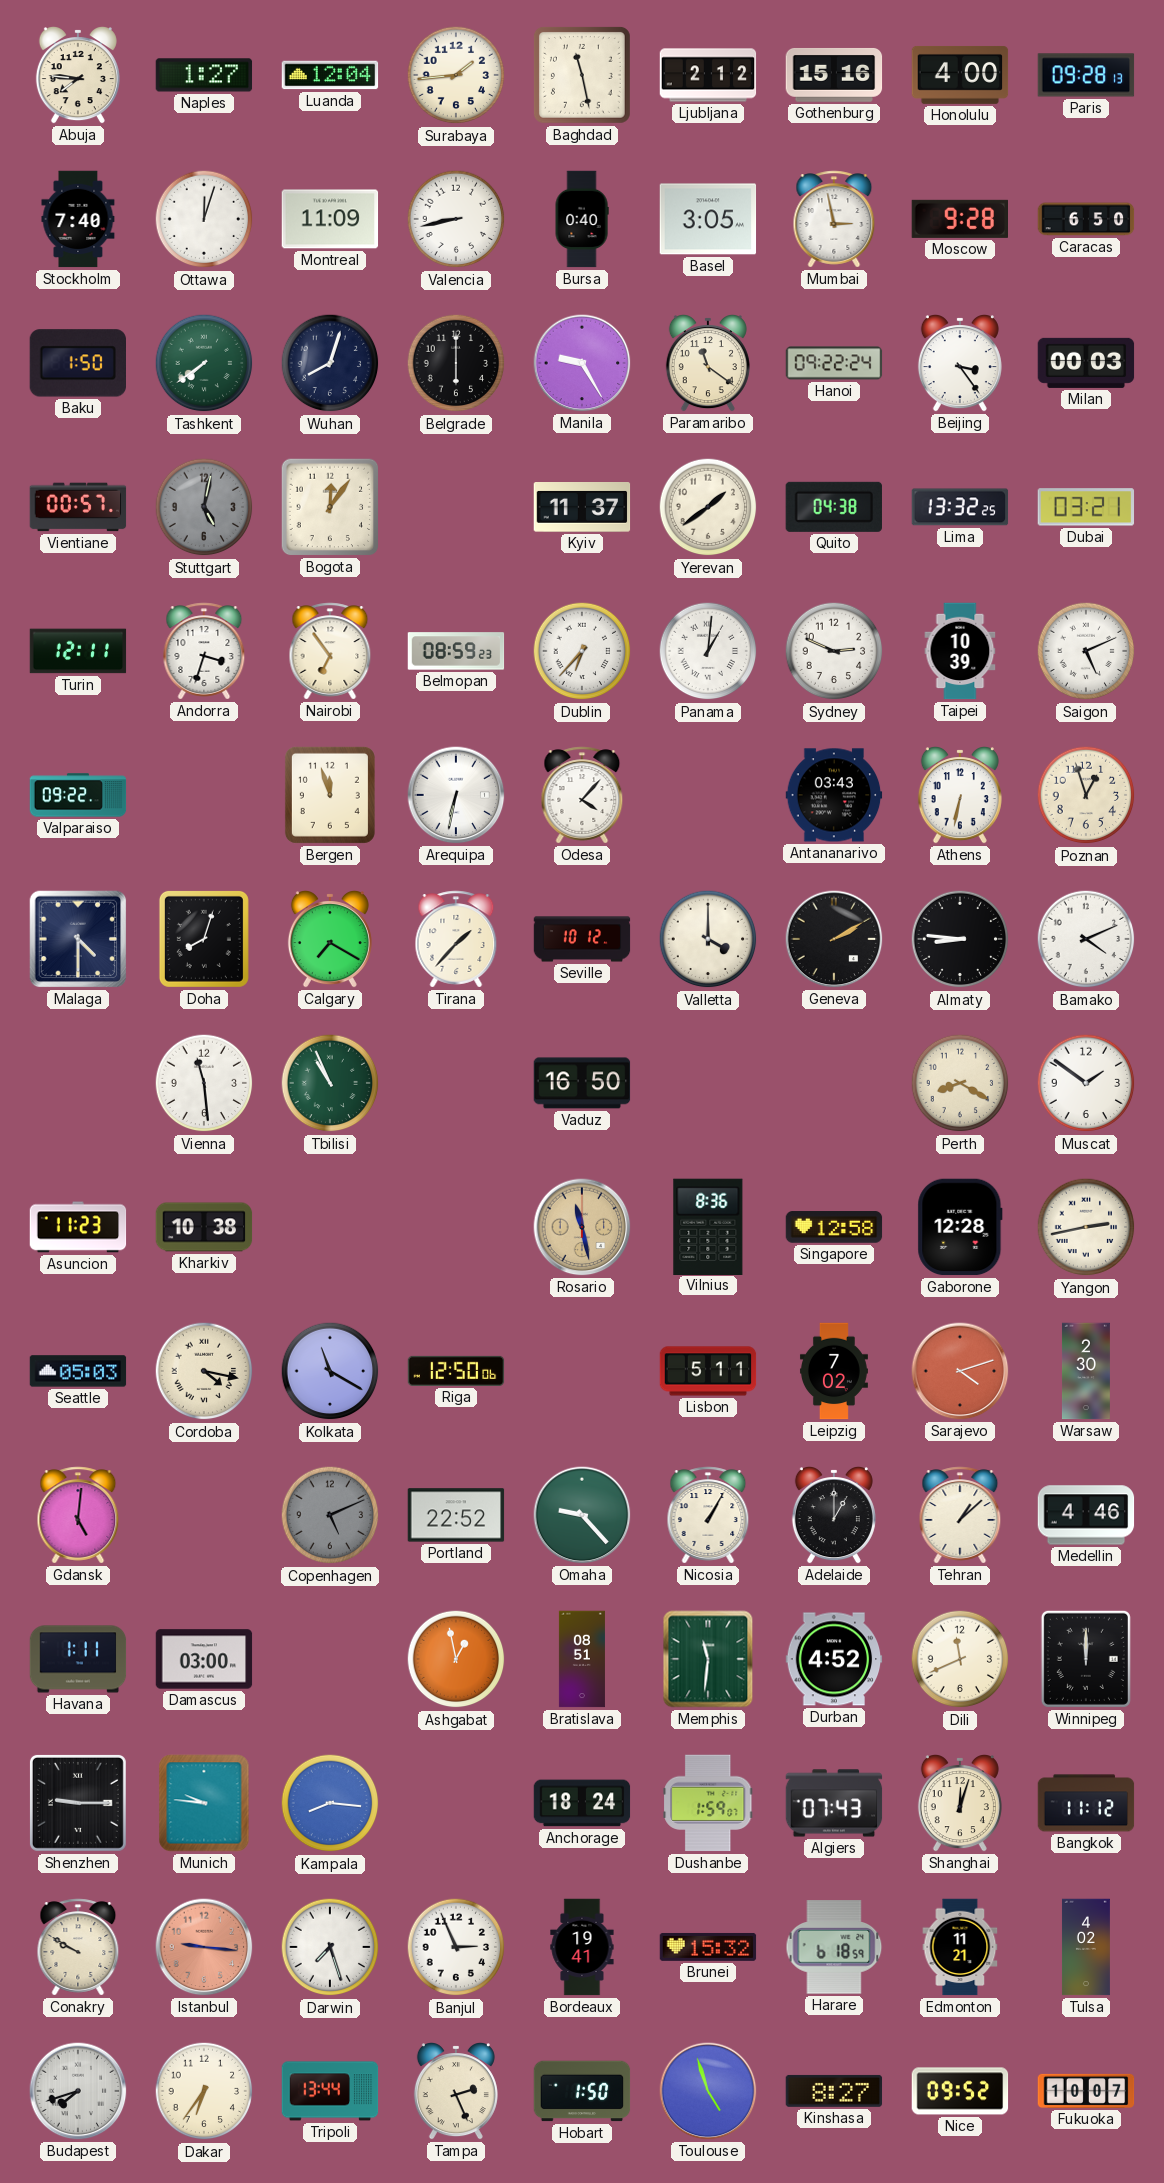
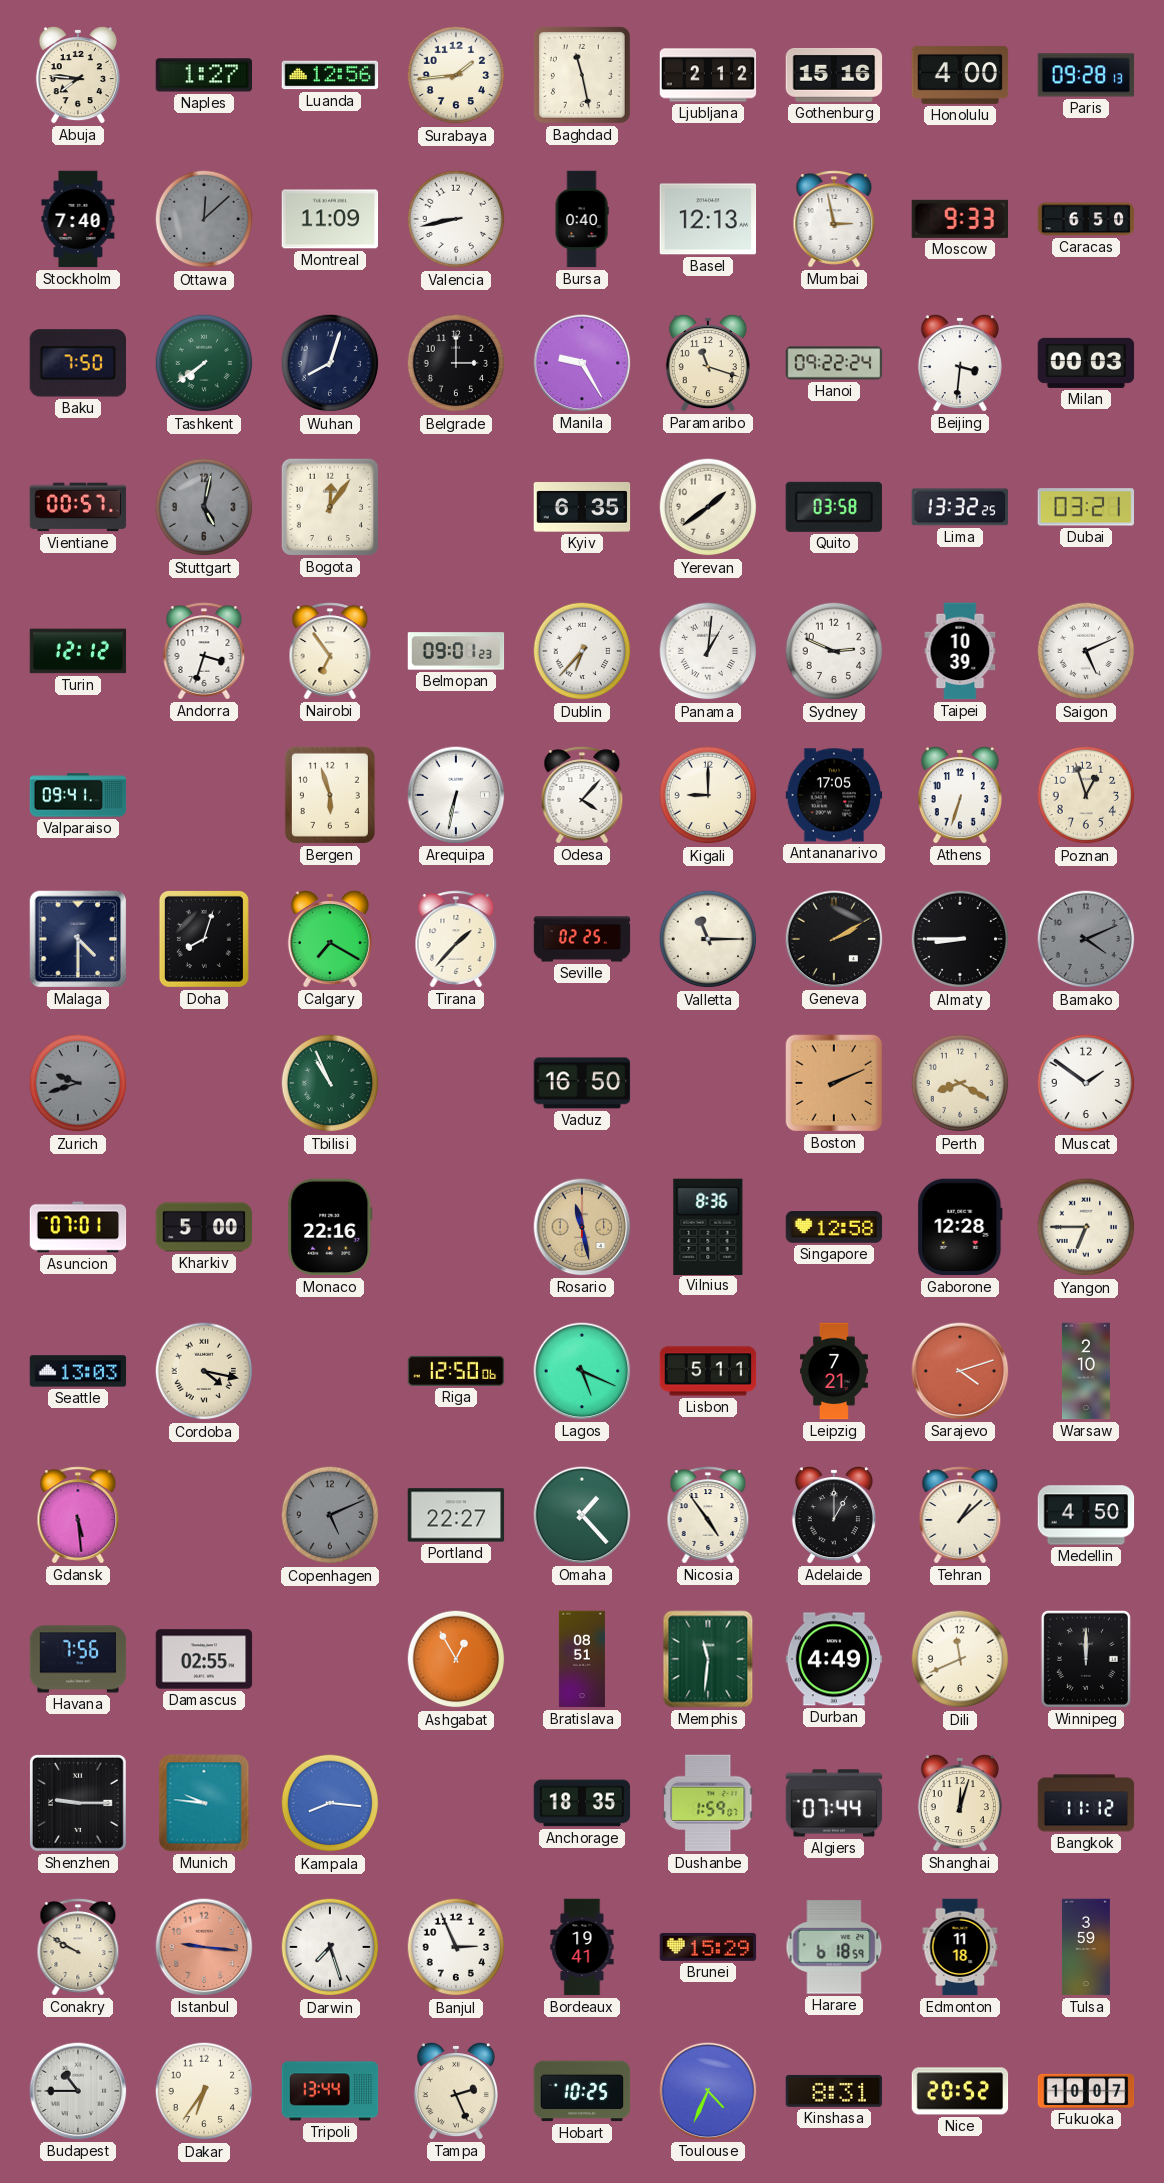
Luanda: 12:04 -> 12:56 (330, 75)
Ottawa: 12:03 -> 12:08 (204, 219)
Ottawa dial: white -> grey (204, 219)
Basel: 3:05 -> 12:13 (708, 219)
Moscow: 9:28 -> 9:33 (959, 219)
Baku: 1:50 -> 7:50 (77, 363)
Belgrade: 6:00 -> 3:00 (456, 363)
Paramaribo: 11:21 -> 11:18 (708, 364)
Beijing: 3:24 -> 3:31 (960, 364)
Kyiv: 11:37 -> 6:35 (582, 508)
Quito: 04:38 -> 03:58 (833, 507)
Turin: 12:11 -> 12:12 (78, 651)
Belmopan: 08:59 -> 09:01 (456, 651)
Valparaiso: 09:22 -> 09:41 (78, 795)
Bergen: 11:57 -> 5:57 (330, 795)
Kigali: none -> 9:00 (708, 795)
Antananarivo: 03:43 -> 17:05 (834, 795)
Athens: 6:32 -> 6:33 (960, 796)
Seville: 10:12 -> 02:25 (582, 939)
Valletta: 4:00 -> 11:15 (708, 939)
Almaty: 8:46 -> 8:45 (960, 939)
Bamako dial: white -> grey (1086, 939)
Zurich: none -> 9:42 (78, 1083)
Vienna: 11:29 -> none (204, 1083)
Boston: none -> 2:11 (834, 1083)
Asuncion: 11:23 -> 07:01 (78, 1227)
Kharkiv: 10:38 -> 5:00 (204, 1227)
Monaco: none -> 22:16 (330, 1227)
Yangon: 2:43 -> 6:45 (1086, 1227)
Seattle: 05:03 -> 13:03 (78, 1371)
Kolkata: 11:20 -> none (330, 1371)
Lagos: none -> 5:19 (582, 1371)
Leipzig: 7:02 -> 7:21 (834, 1371)
Warsaw: 2:30 -> 2:10 (1086, 1371)
Gdansk: 5:01 -> 5:29 (78, 1515)
Portland: 22:52 -> 22:27 (456, 1515)
Omaha: 9:23 -> 1:23 (582, 1515)
Nicosia: 1:05 -> 4:54 (708, 1515)
Medellin: 4:46 -> 4:50 (1086, 1515)
Havana: 1:11 -> 7:56 (78, 1659)
Damascus: 03:00 -> 02:55 (204, 1659)
Ashgabat: 12:58 -> 12:55 (456, 1659)
Durban: 4:52 -> 4:49 (834, 1659)
Anchorage: 18:24 -> 18:35 (582, 1803)
Algiers: 07:43 -> 07:44 (834, 1803)
Brunei: 15:32 -> 15:29 (708, 1947)
Edmonton: 11:21 -> 11:18 (960, 1947)
Tulsa: 4:02 -> 3:59 (1086, 1947)
Budapest: 7:42 -> 10:45 (78, 2091)
Hobart: 1:50 -> 10:25 (582, 2091)
Toulouse: 4:57 -> 4:34 (708, 2091)
Kinshasa: 8:27 -> 8:31 (834, 2091)
Nice: 09:52 -> 20:52 (960, 2091)
